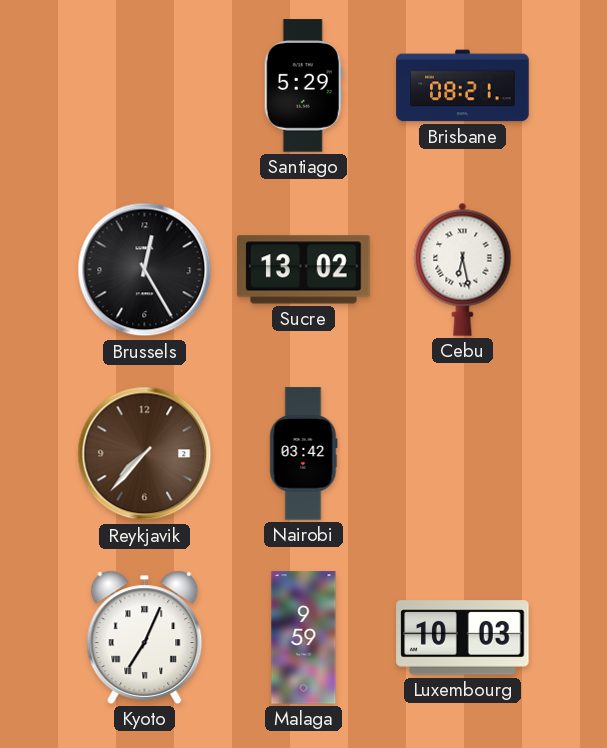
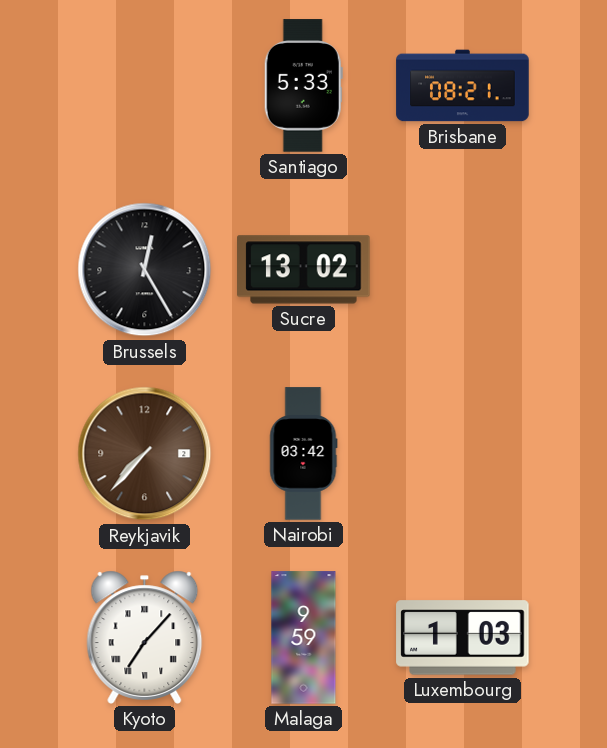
Santiago: 5:29 -> 5:33 (303, 86)
Cebu: 6:28 -> none (463, 269)
Kyoto: 7:04 -> 7:07 (145, 637)
Luxembourg: 10:03 -> 1:03 (463, 638)
